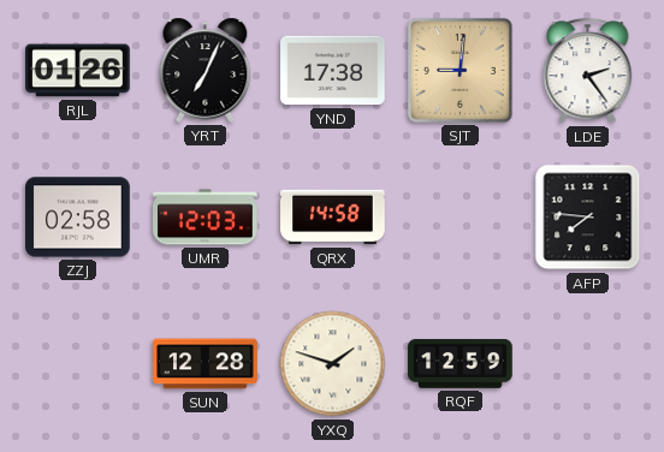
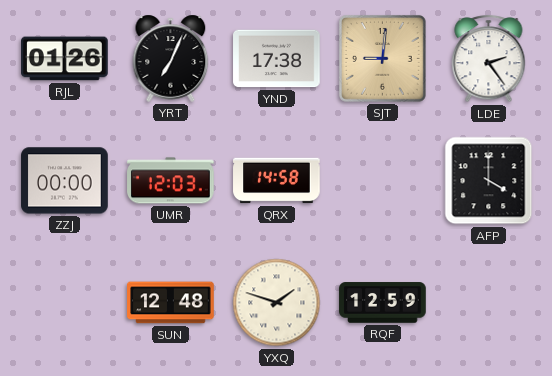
ZZJ: 02:58 -> 00:00 (65, 181)
AFP: 7:46 -> 4:00 (489, 181)
SUN: 12:28 -> 12:48 (171, 303)
